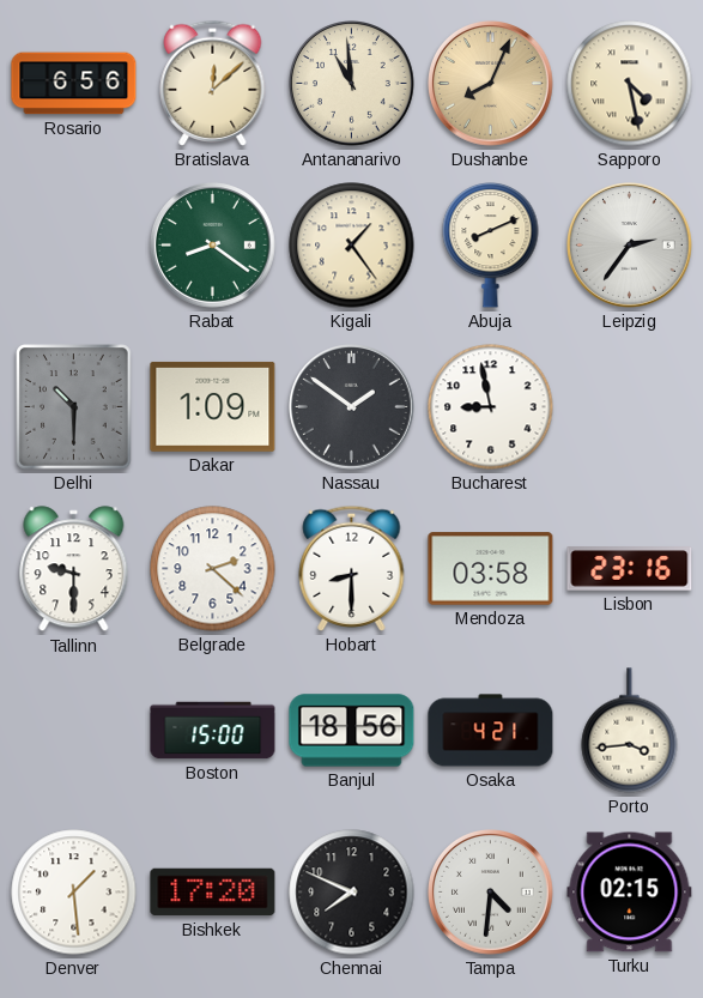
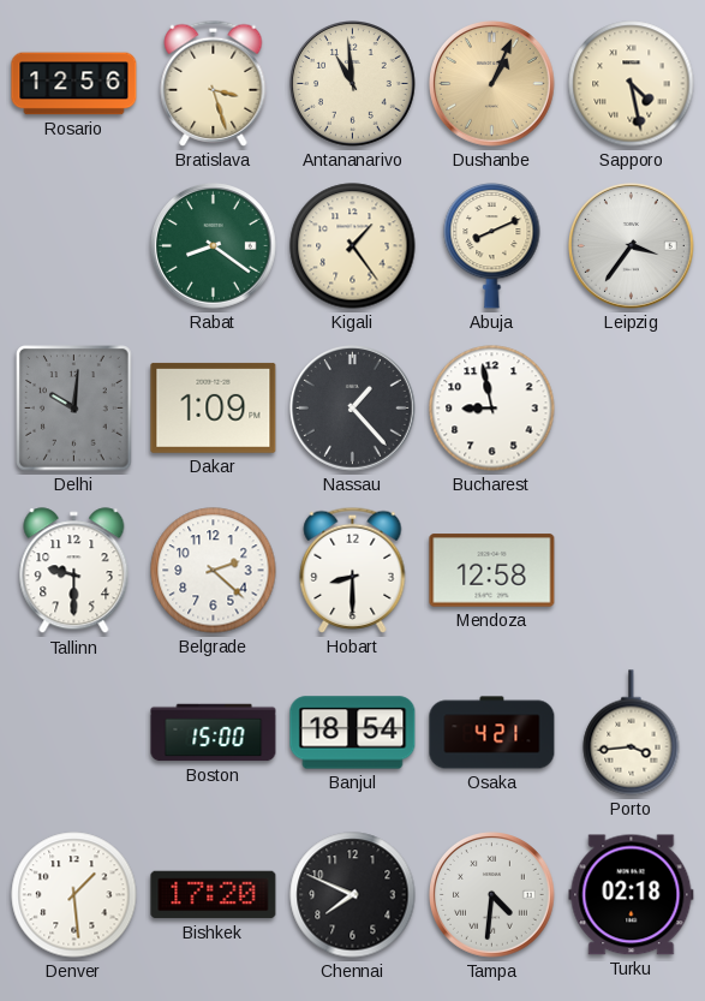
Rosario: 6:56 -> 12:56 (74, 84)
Bratislava: 12:08 -> 3:27 (214, 83)
Dushanbe: 8:04 -> 1:04 (492, 84)
Leipzig: 2:36 -> 3:36 (632, 246)
Delhi: 10:30 -> 10:01 (74, 409)
Nassau: 1:51 -> 1:23 (353, 409)
Mendoza: 03:58 -> 12:58 (492, 571)
Lisbon: 23:16 -> none (630, 569)
Banjul: 18:56 -> 18:54 (353, 733)
Turku: 02:15 -> 02:18 (632, 895)
